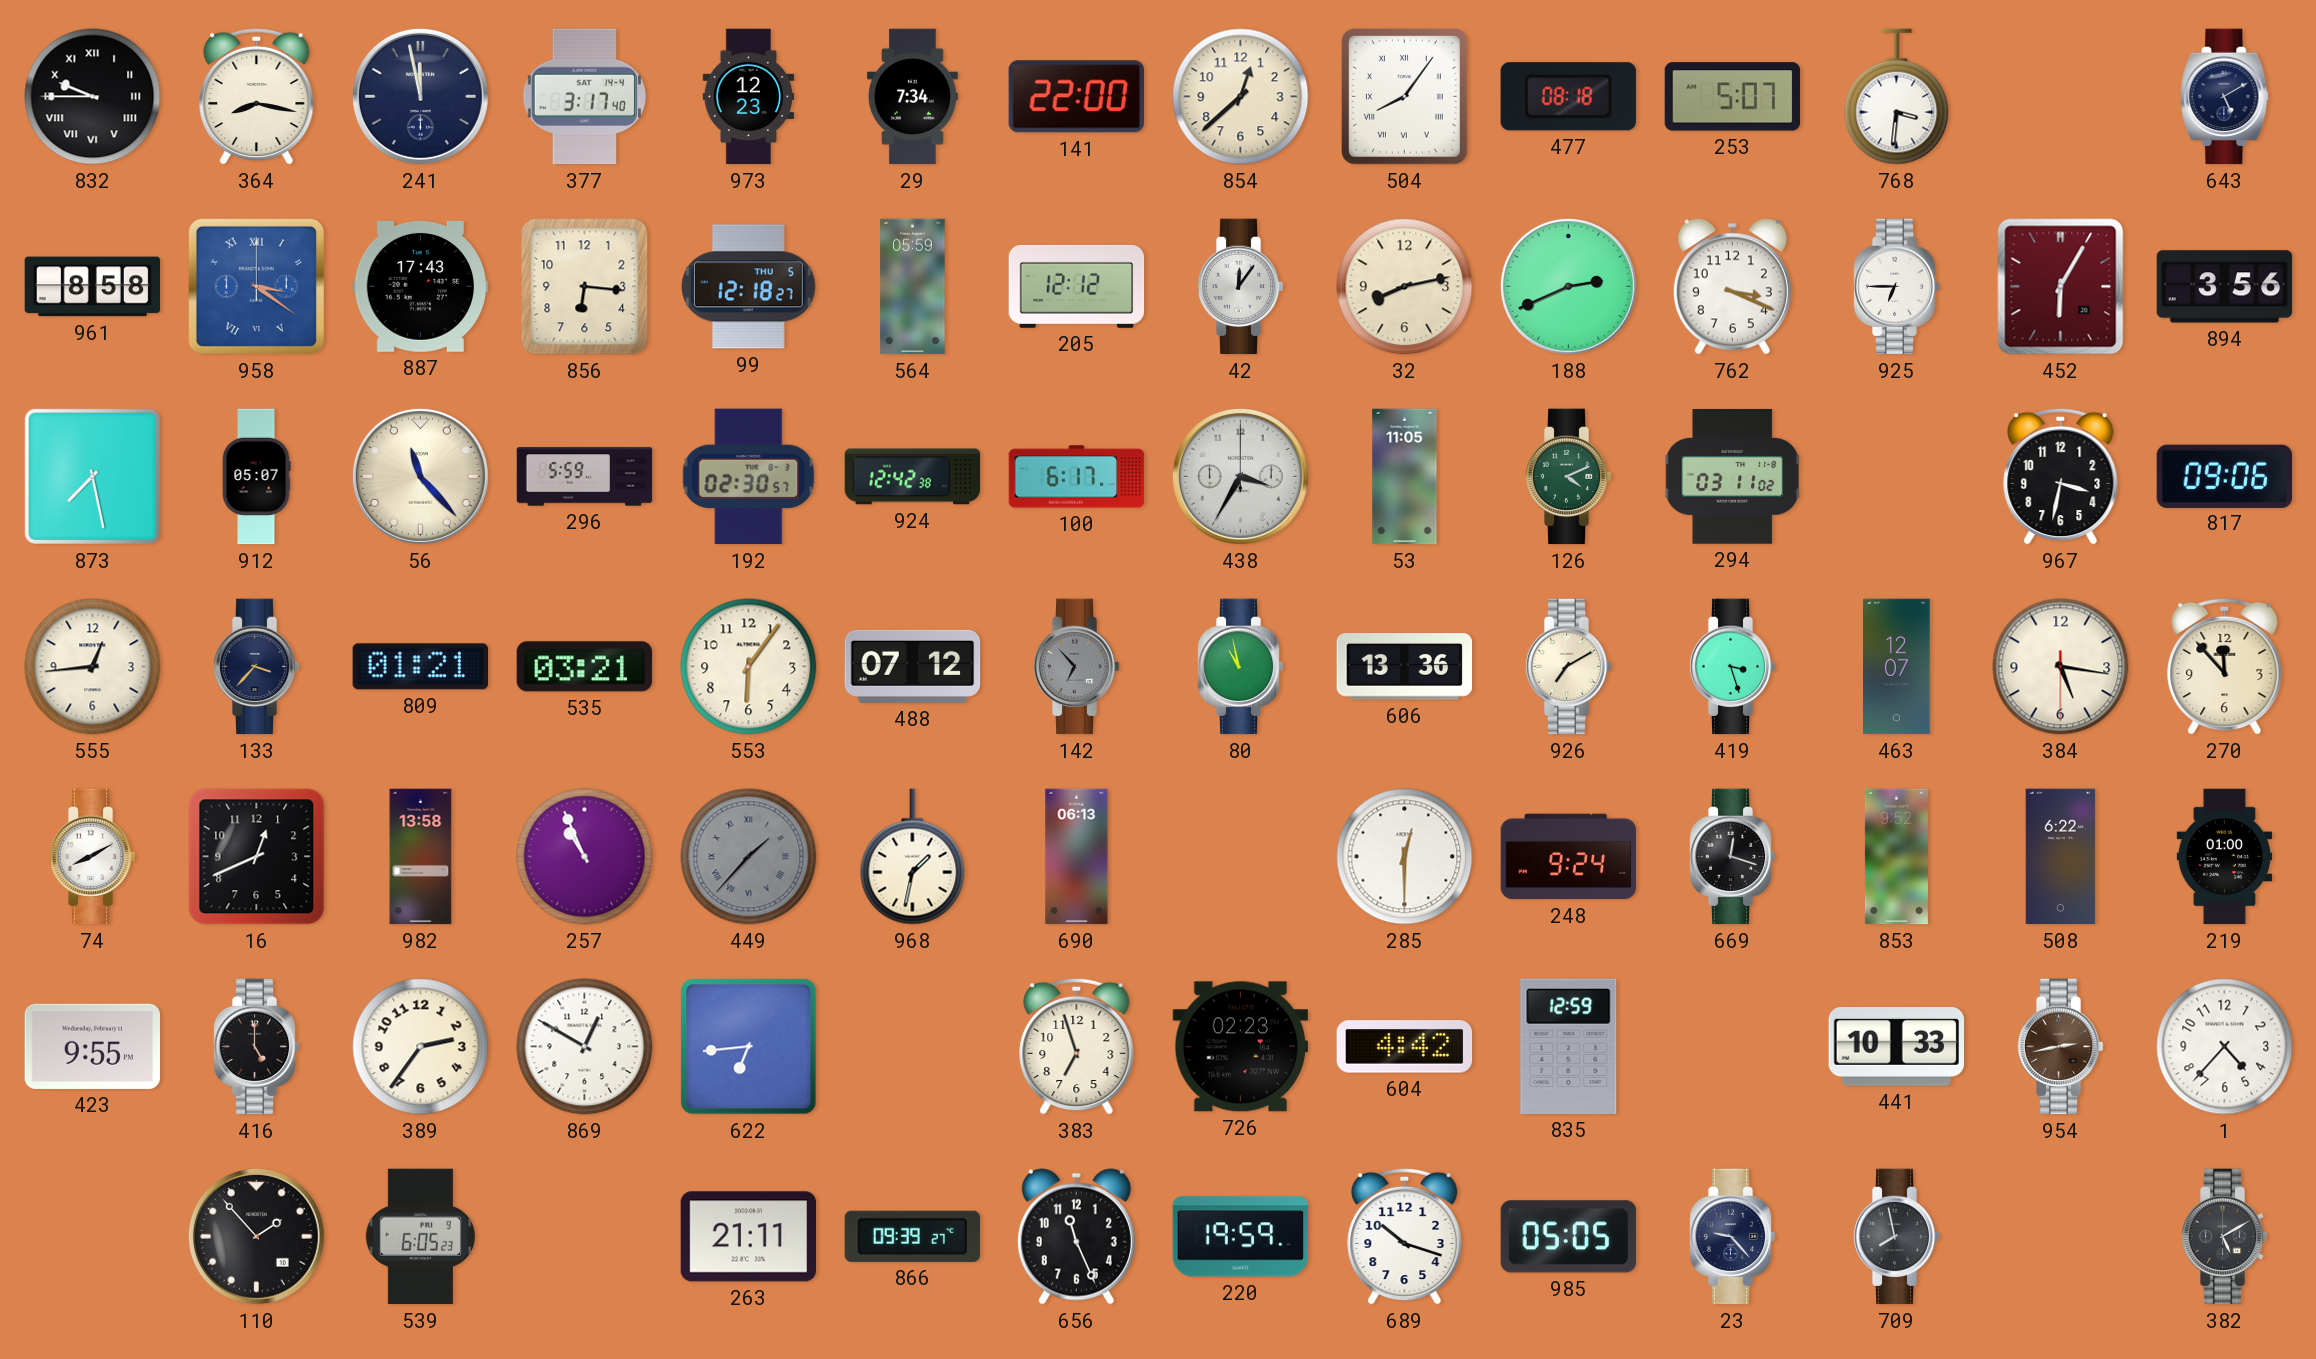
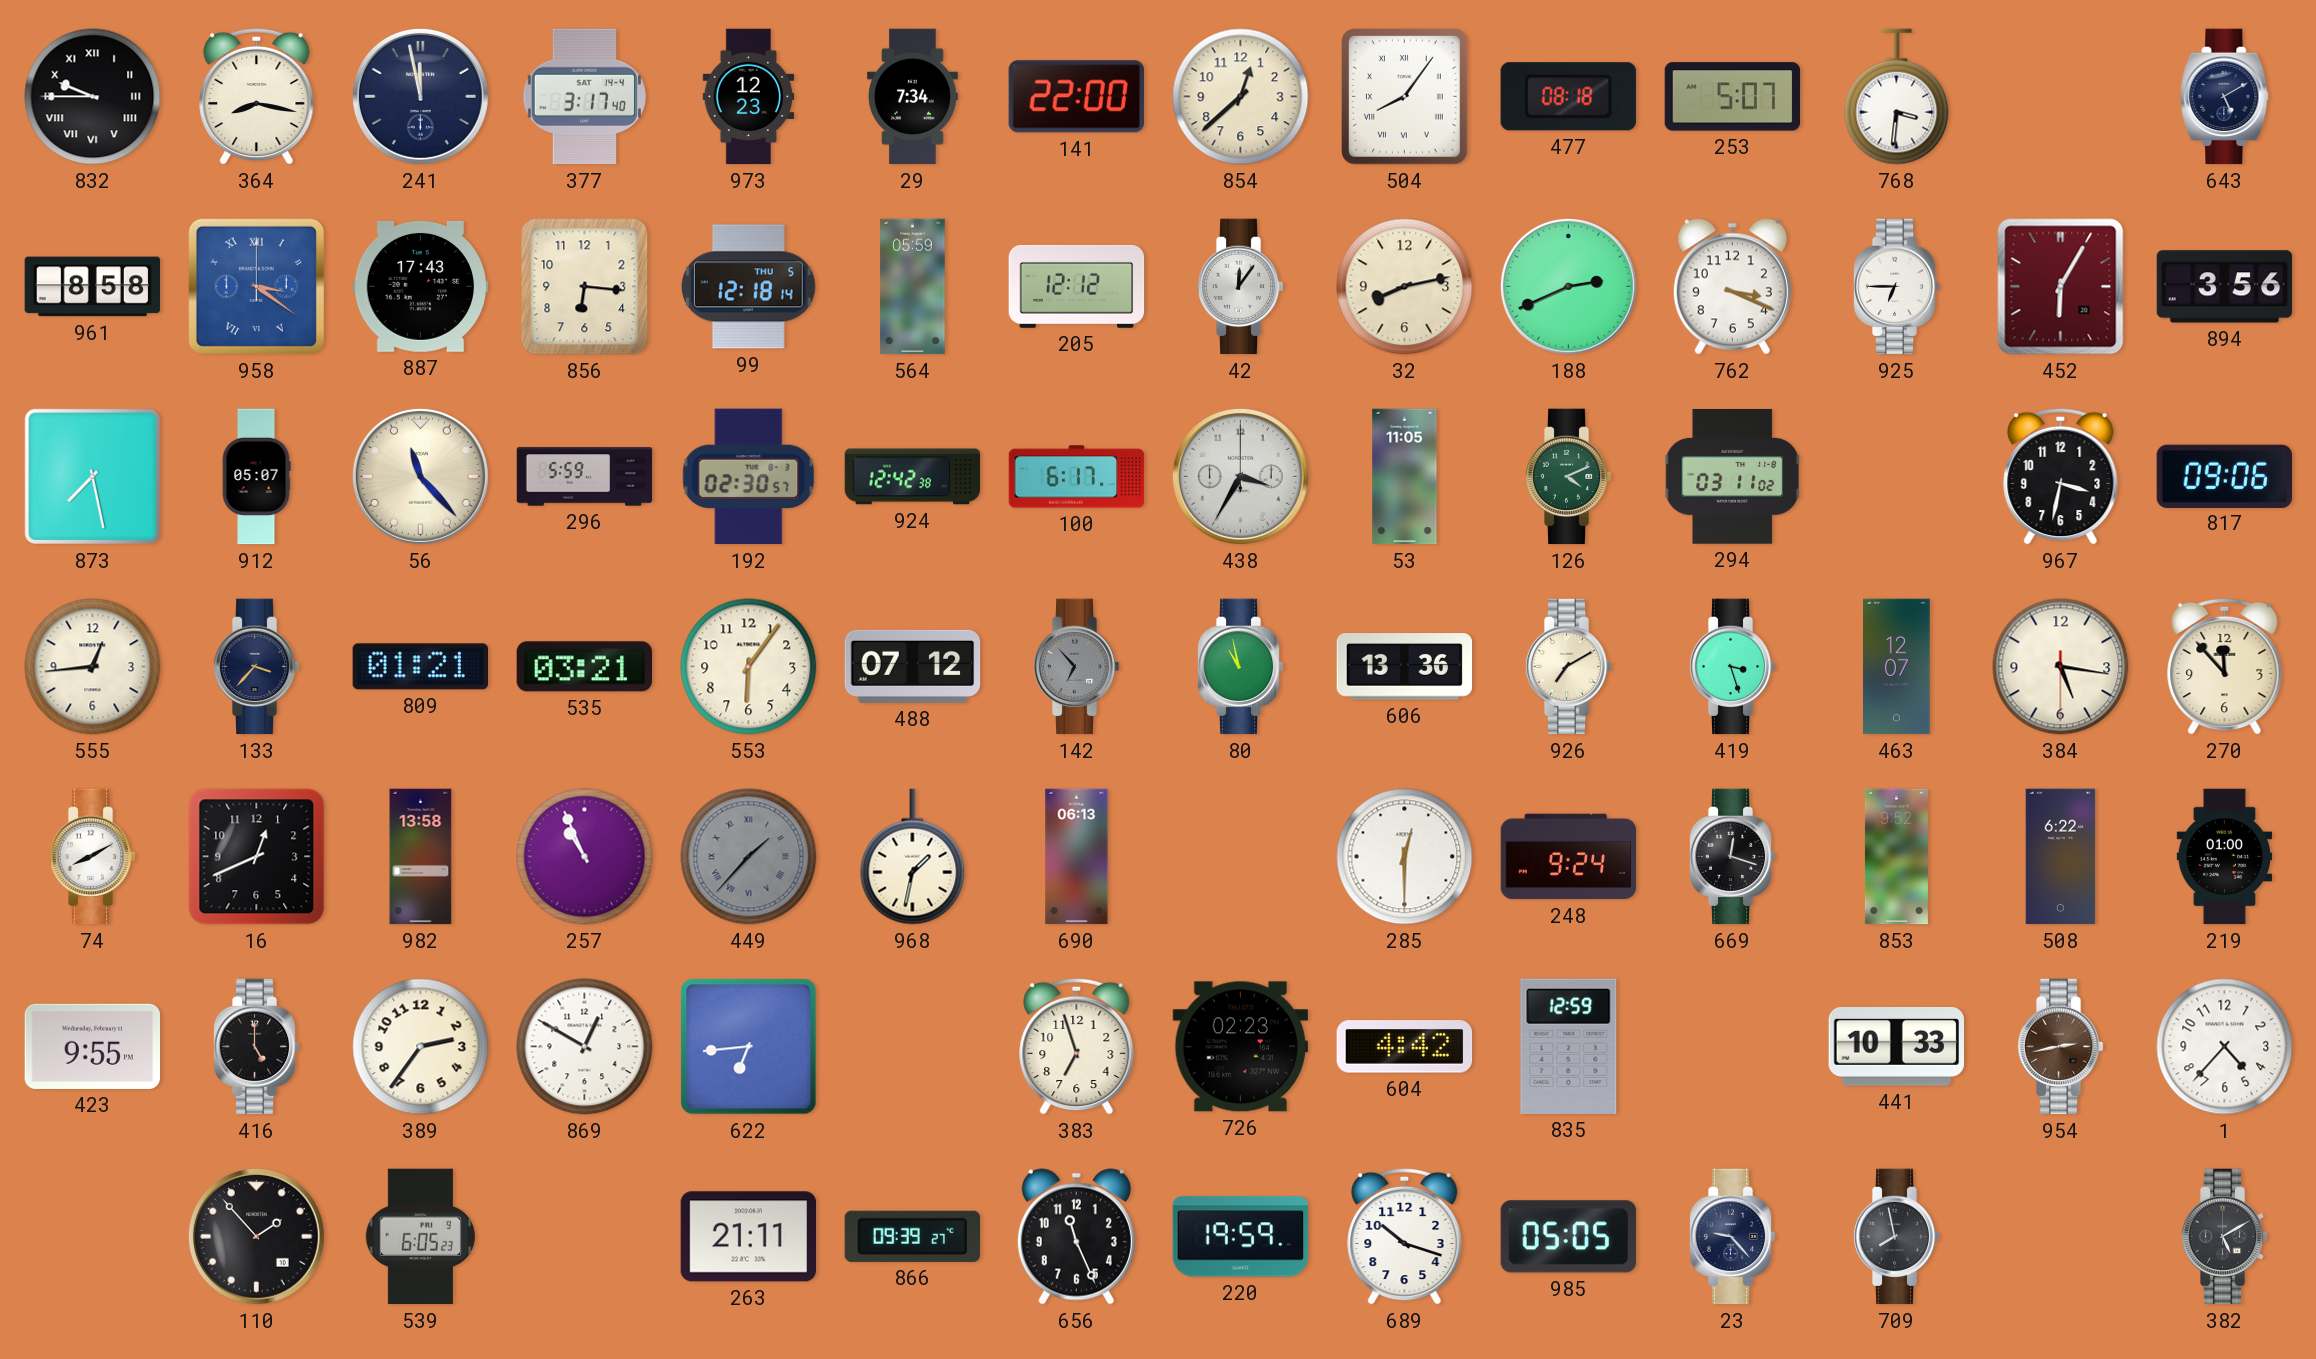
99: 12:18:27 -> 12:18:14 (748, 287)
